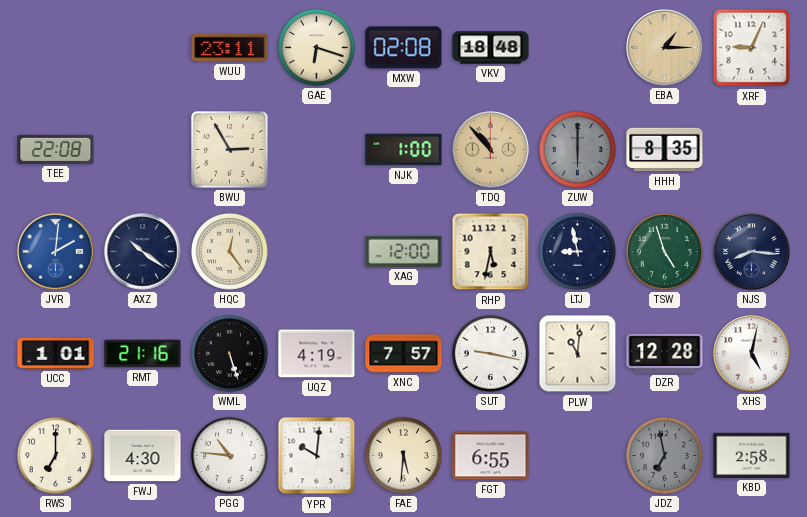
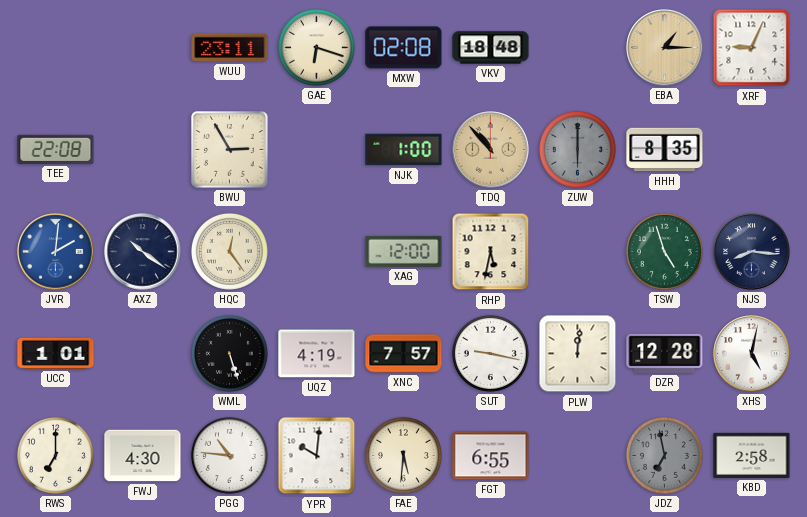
LTJ: 8:58 -> none (577, 251)
RMT: 21:16 -> none (143, 354)
PLW: 11:01 -> 12:01 (578, 354)
